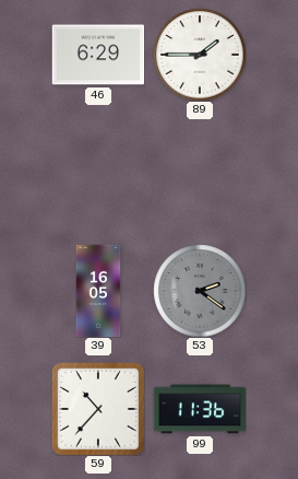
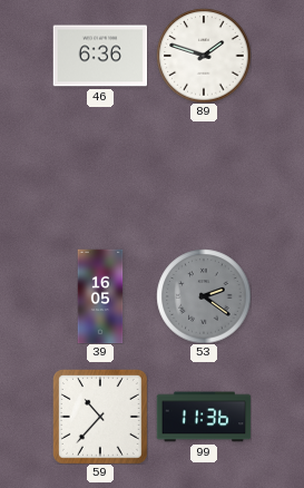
46: 6:29 -> 6:36 (100, 56)
89: 1:45 -> 1:48 (204, 56)
